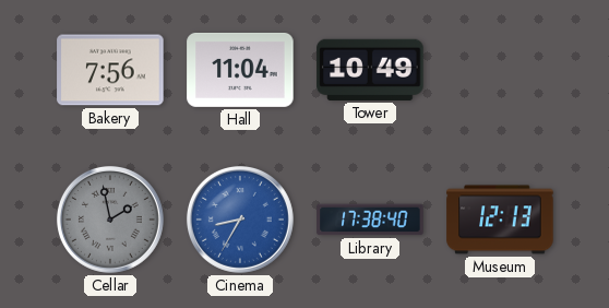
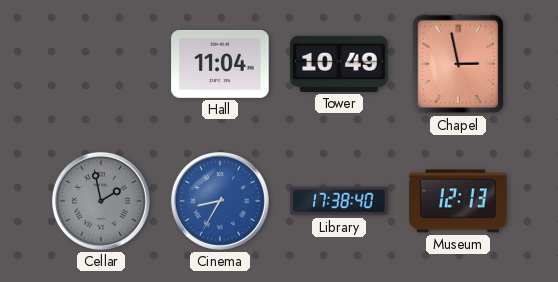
Bakery: 7:56 -> none (110, 70)
Chapel: none -> 2:58 (458, 64)
